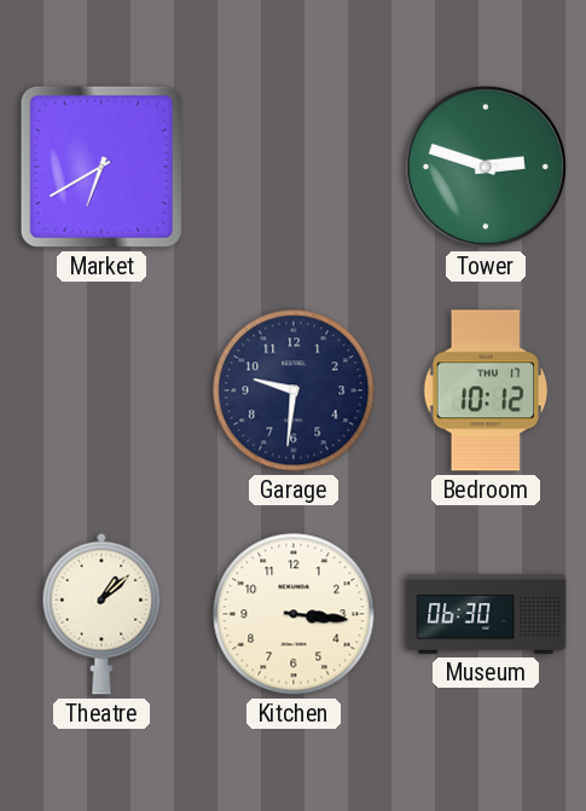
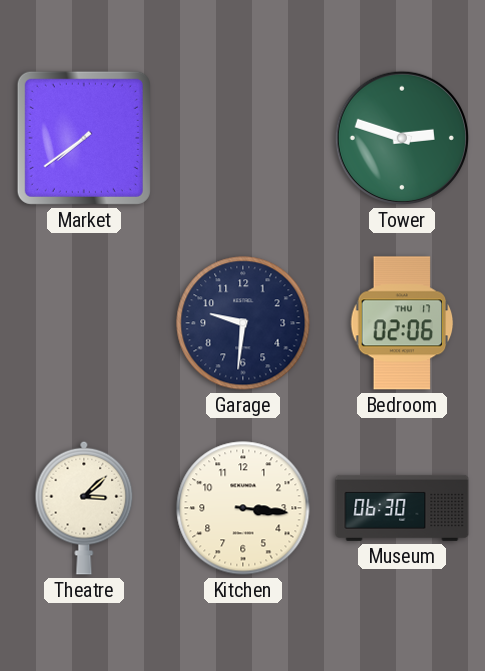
Market: 6:40 -> 7:39 (84, 138)
Bedroom: 10:12 -> 02:06 (402, 323)
Theatre: 1:08 -> 3:08 (84, 508)
